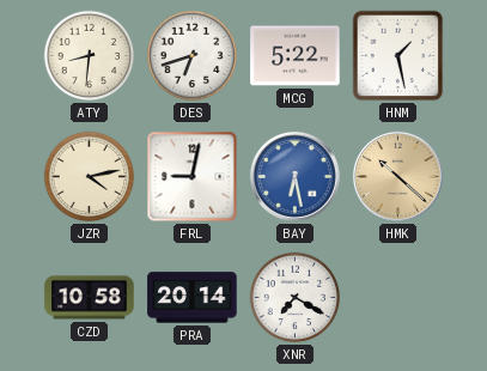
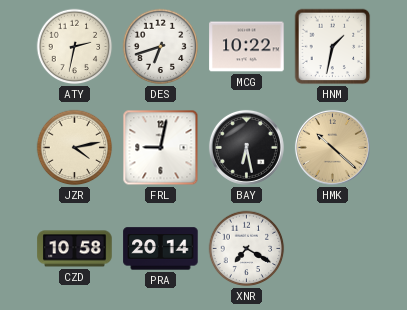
ATY: 8:31 -> 2:32 (75, 47)
MCG: 5:22 -> 10:22 (247, 47)
HNM: 1:28 -> 1:32 (333, 47)
BAY dial: blue -> black (246, 147)
